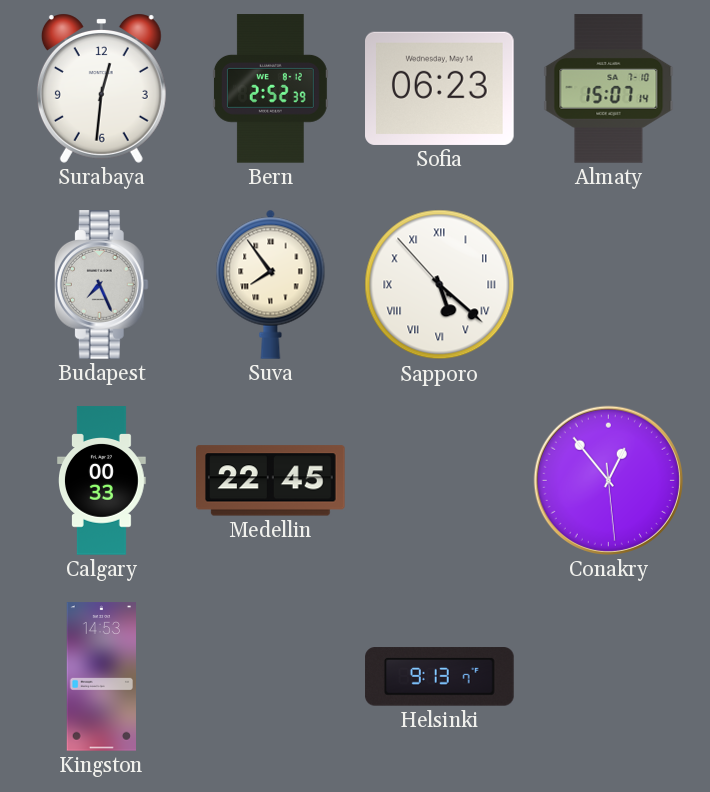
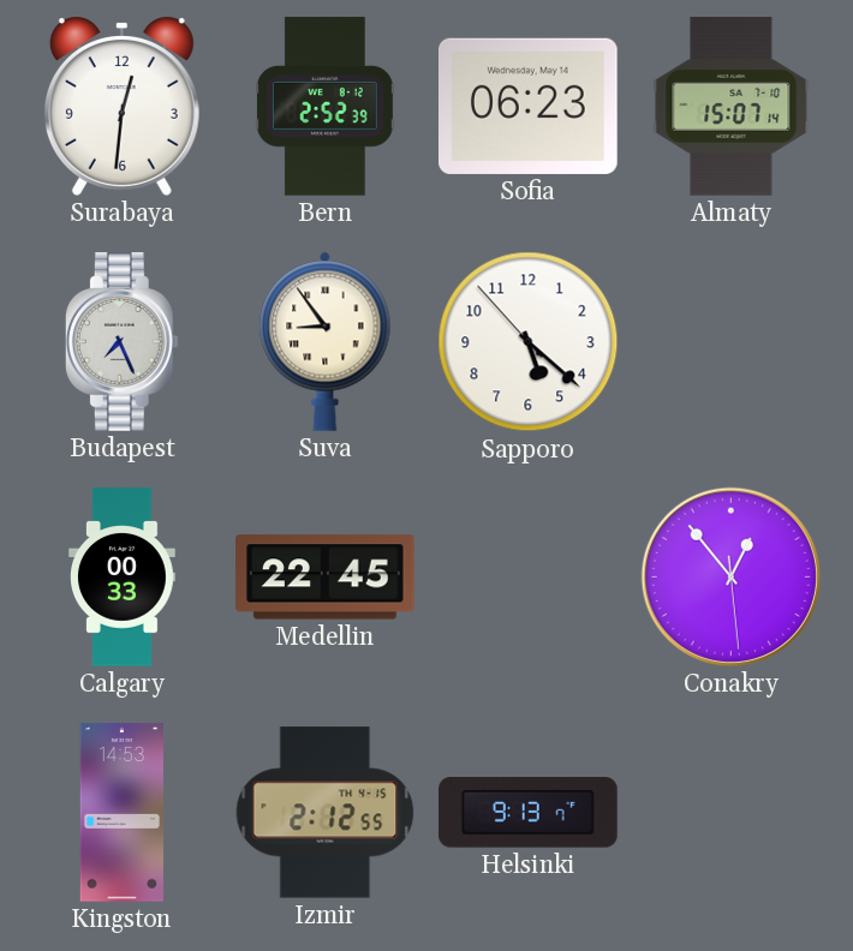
Suva: 7:54 -> 8:54 (326, 341)
Sapporo numerals: Roman -> Arabic (529, 342)
Izmir: none -> 2:12 (326, 813)
